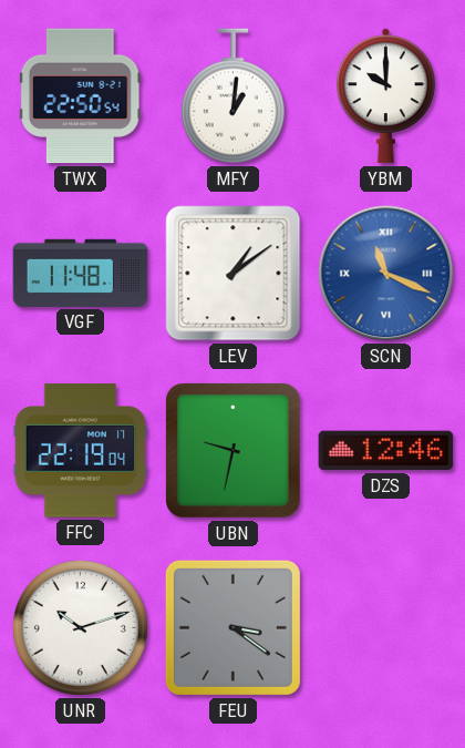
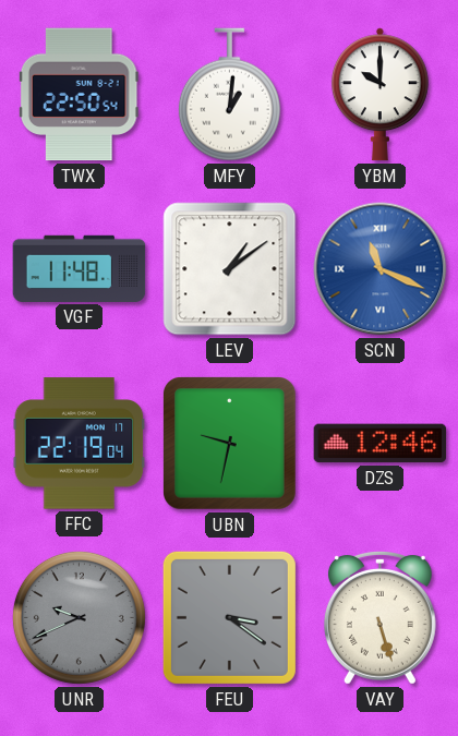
UNR: 10:12 -> 9:41 (79, 617)
UNR dial: white -> grey (79, 617)
VAY: none -> 5:27 (379, 617)
